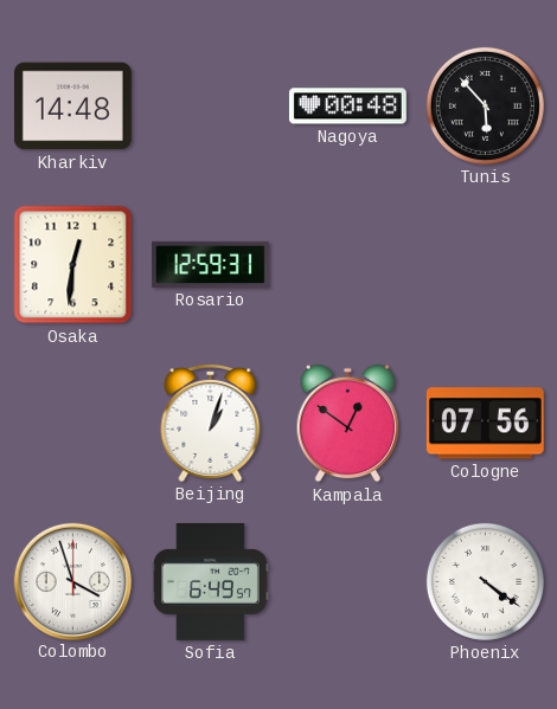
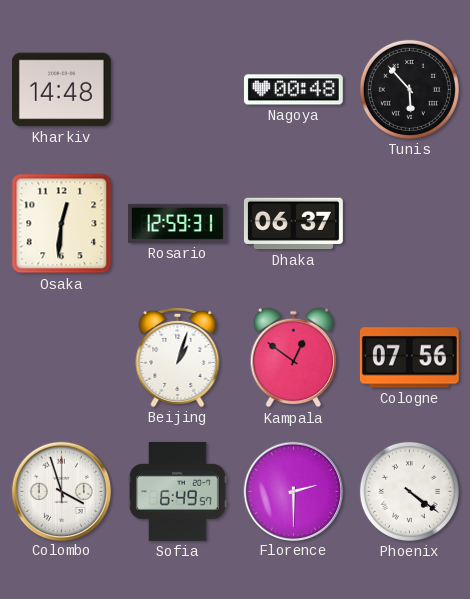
Dhaka: none -> 06:37 (293, 224)
Florence: none -> 2:30 (293, 491)
